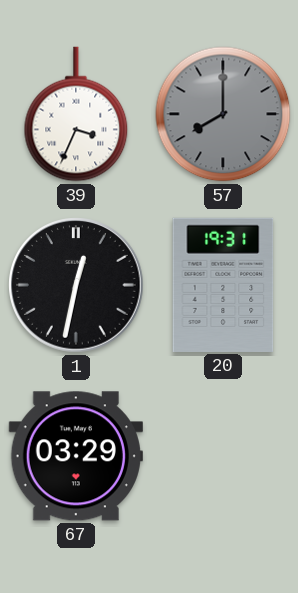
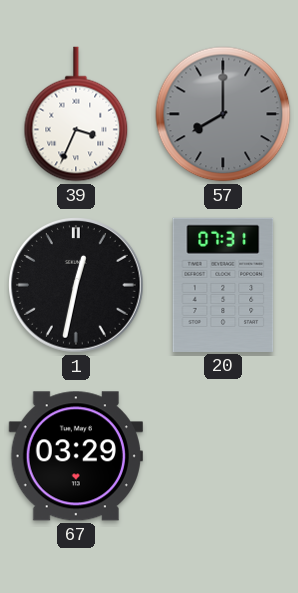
20: 19:31 -> 07:31 (223, 285)
